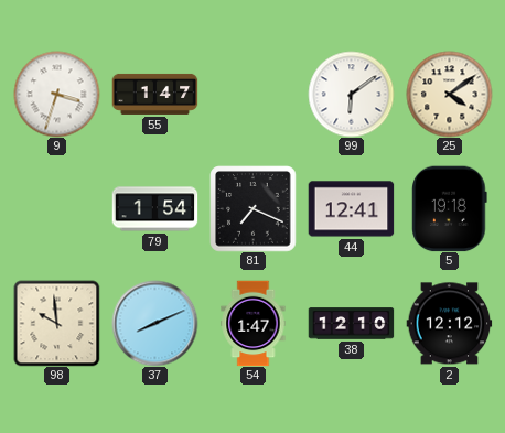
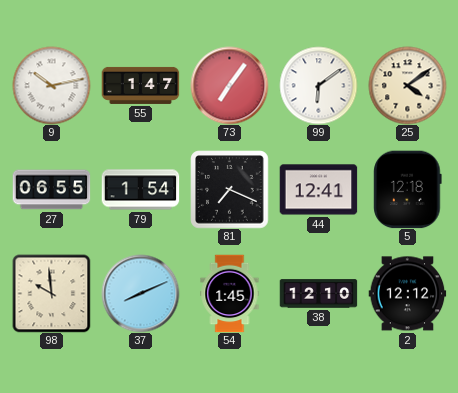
9: 3:33 -> 10:13 (51, 85)
73: none -> 7:06 (229, 85)
27: none -> 06:55 (51, 190)
5: 19:18 -> 12:18 (408, 189)
54: 1:47 -> 1:45 (230, 293)
